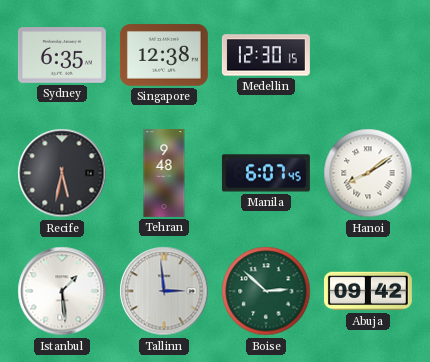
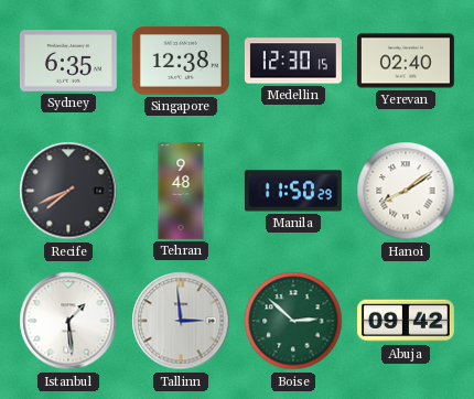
Yerevan: none -> 02:40 (406, 61)
Recife: 5:32 -> 7:41 (68, 191)
Manila: 6:07 -> 11:50 (293, 191)
